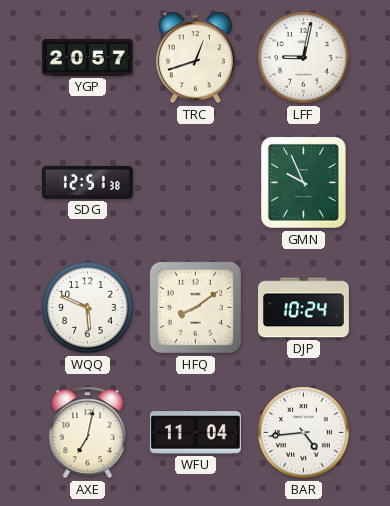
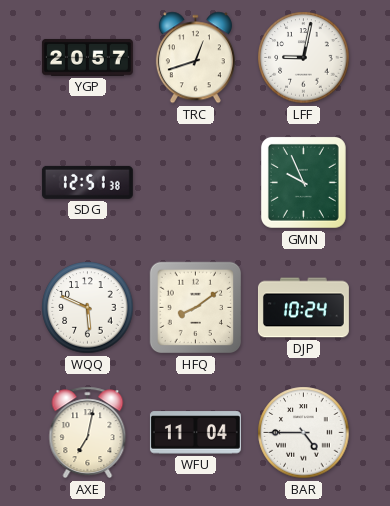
BAR: 4:44 -> 4:45 (304, 433)
